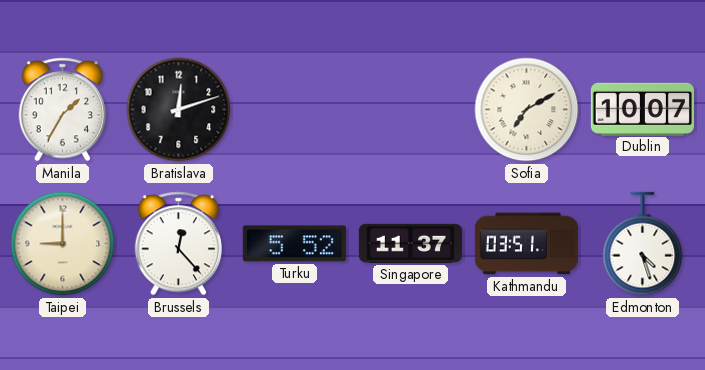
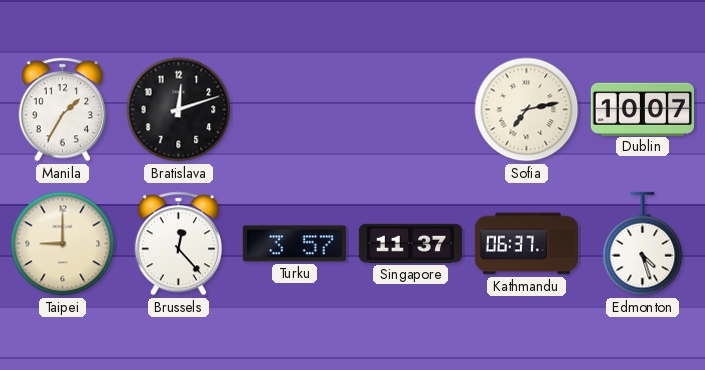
Sofia: 7:10 -> 7:13 (527, 110)
Turku: 5:52 -> 3:57 (294, 244)
Kathmandu: 03:51 -> 06:37 (526, 244)
